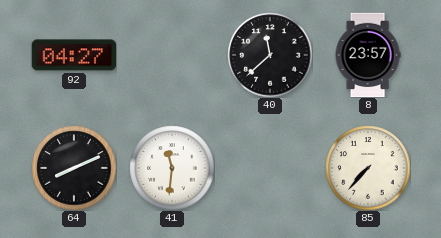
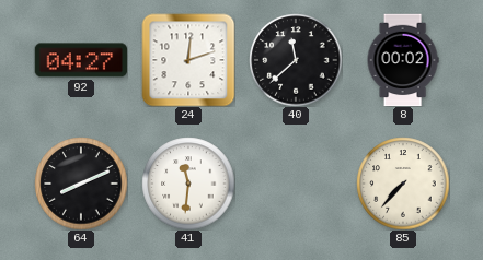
24: none -> 12:12 (188, 60)
8: 23:57 -> 00:02 (403, 60)
